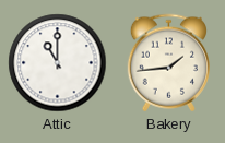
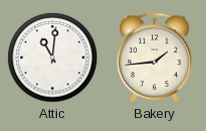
Attic: 11:00 -> 11:01 (53, 58)
